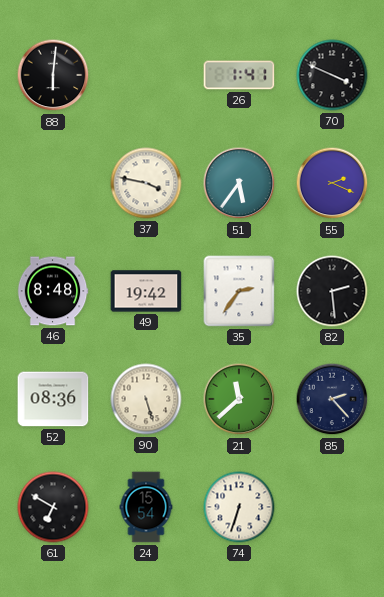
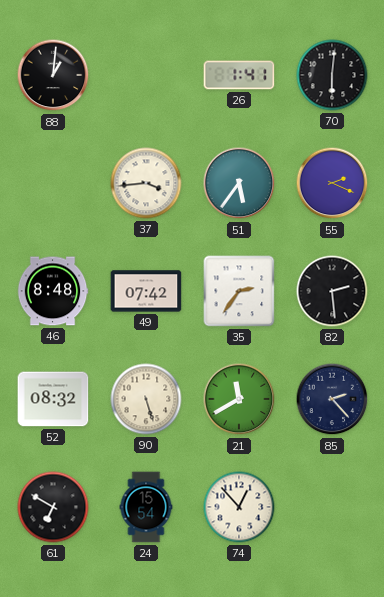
88: 6:01 -> 1:01 (53, 75)
70: 3:49 -> 6:01 (332, 75)
37: 3:47 -> 3:44 (146, 183)
49: 19:42 -> 07:42 (146, 291)
52: 08:36 -> 08:32 (53, 399)
21: 11:38 -> 11:40 (239, 399)
74: 6:33 -> 12:53 (239, 507)
